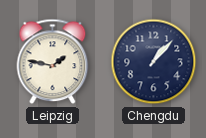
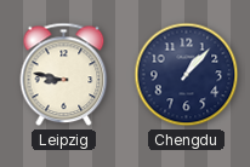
Leipzig: 1:47 -> 8:47 (64, 75)
